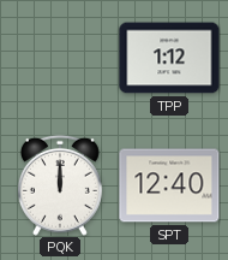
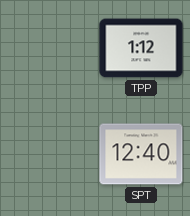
PQK: 12:00 -> none (60, 185)
